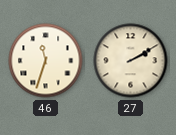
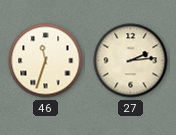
27: 2:10 -> 2:14 (131, 61)
